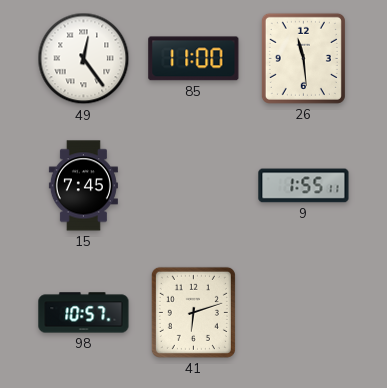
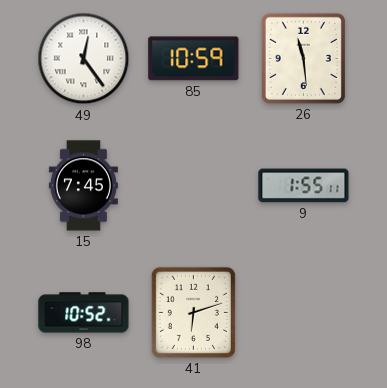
85: 11:00 -> 10:59 (194, 59)
98: 10:57 -> 10:52 (84, 313)
